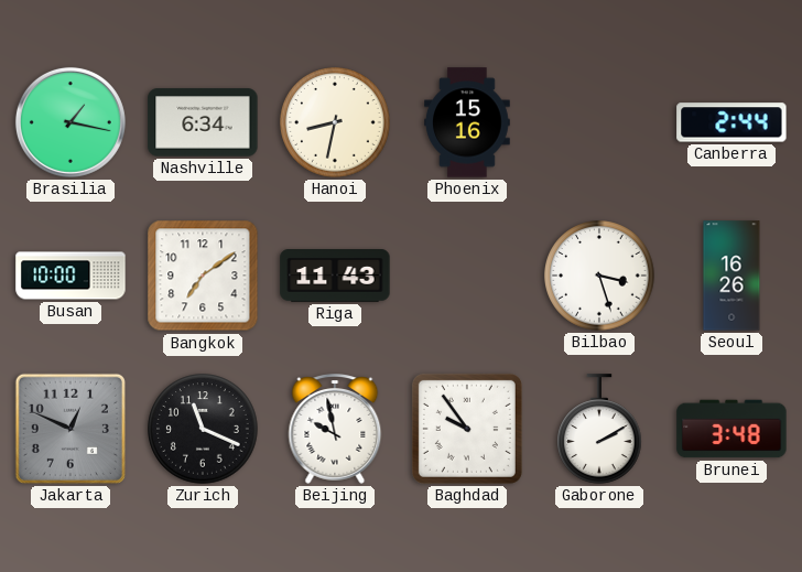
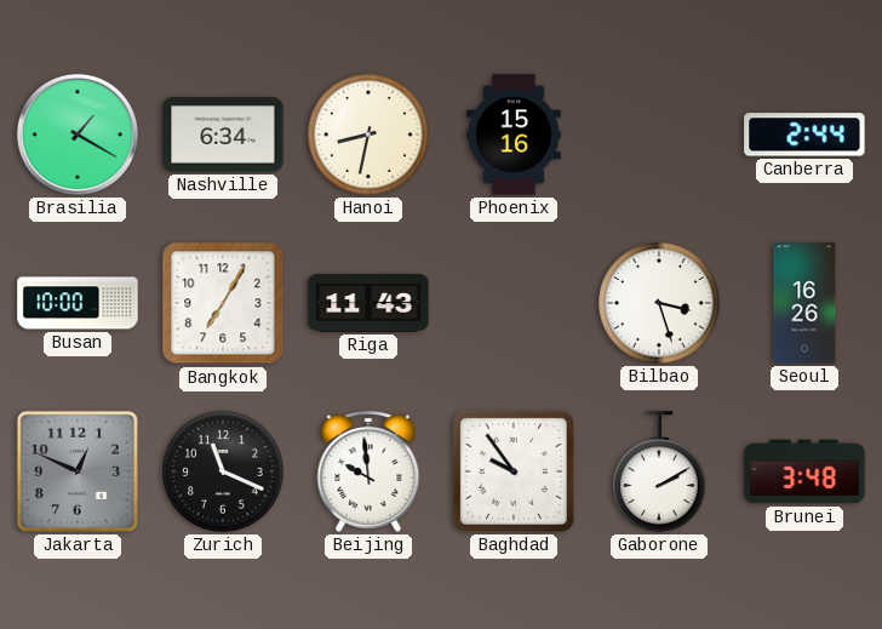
Brasilia: 1:17 -> 1:20 (78, 135)
Bangkok: 7:09 -> 7:05 (223, 303)
Beijing: 9:58 -> 9:59 (368, 473)
